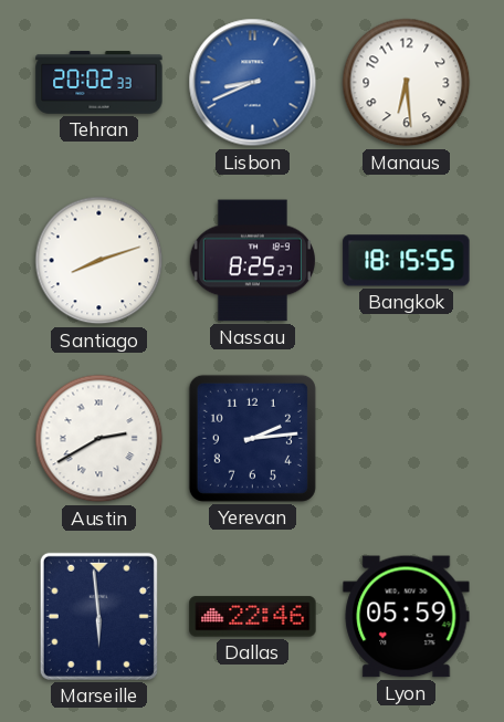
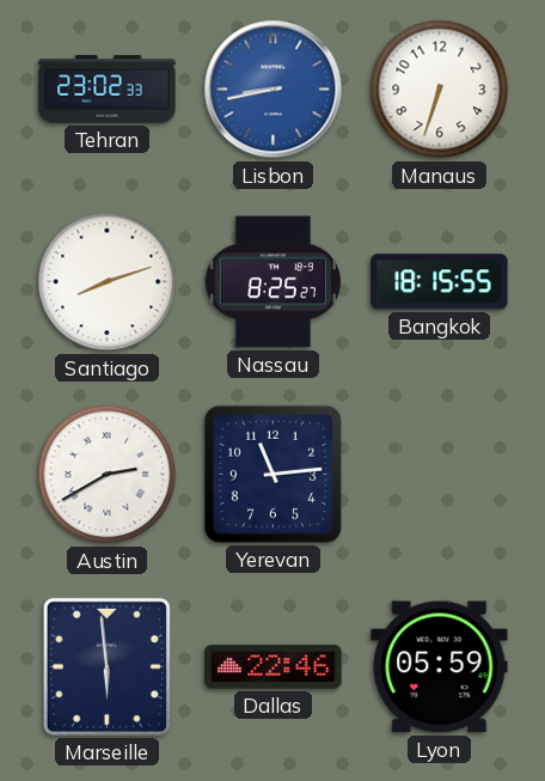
Tehran: 20:02 -> 23:02 (108, 90)
Lisbon: 8:41 -> 8:43 (274, 90)
Manaus: 6:29 -> 6:33 (440, 90)
Yerevan: 2:14 -> 11:14 (272, 474)
